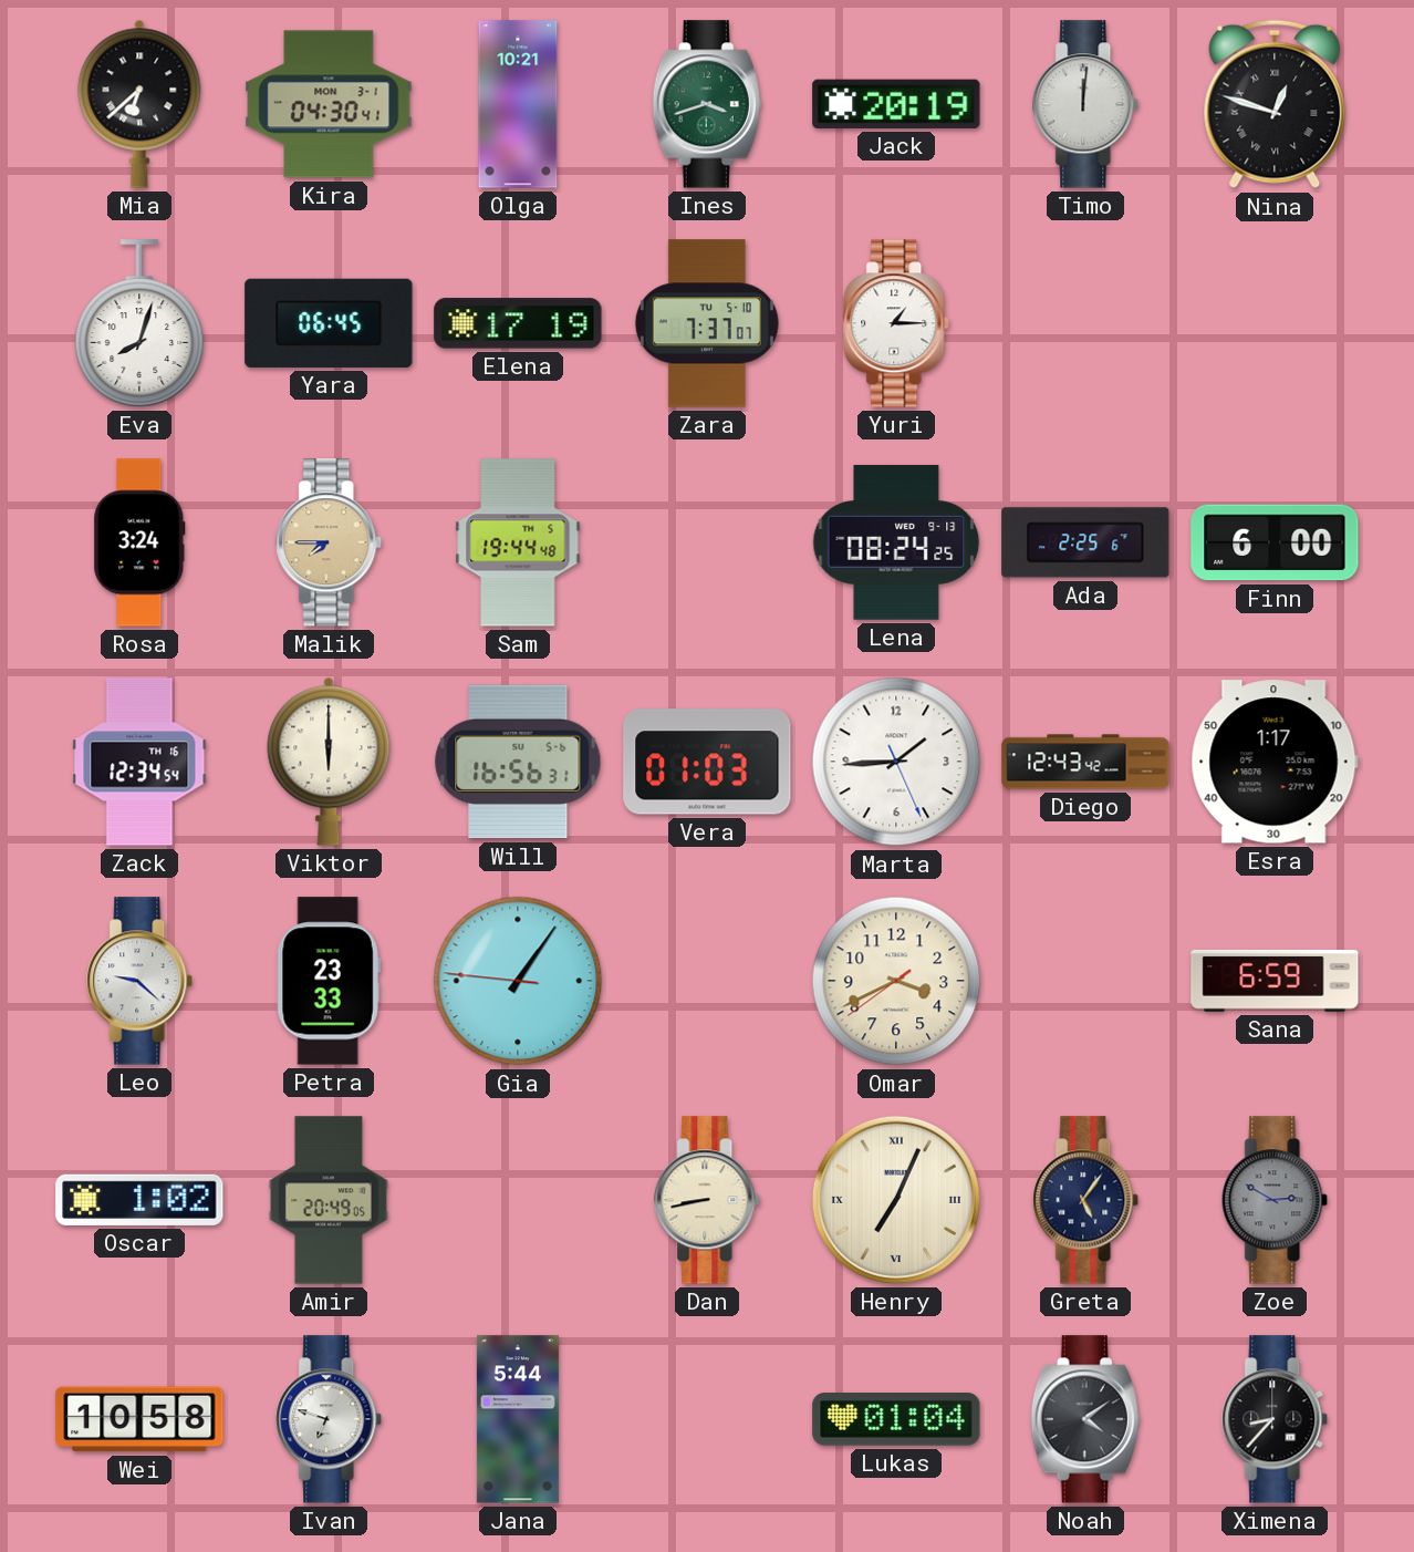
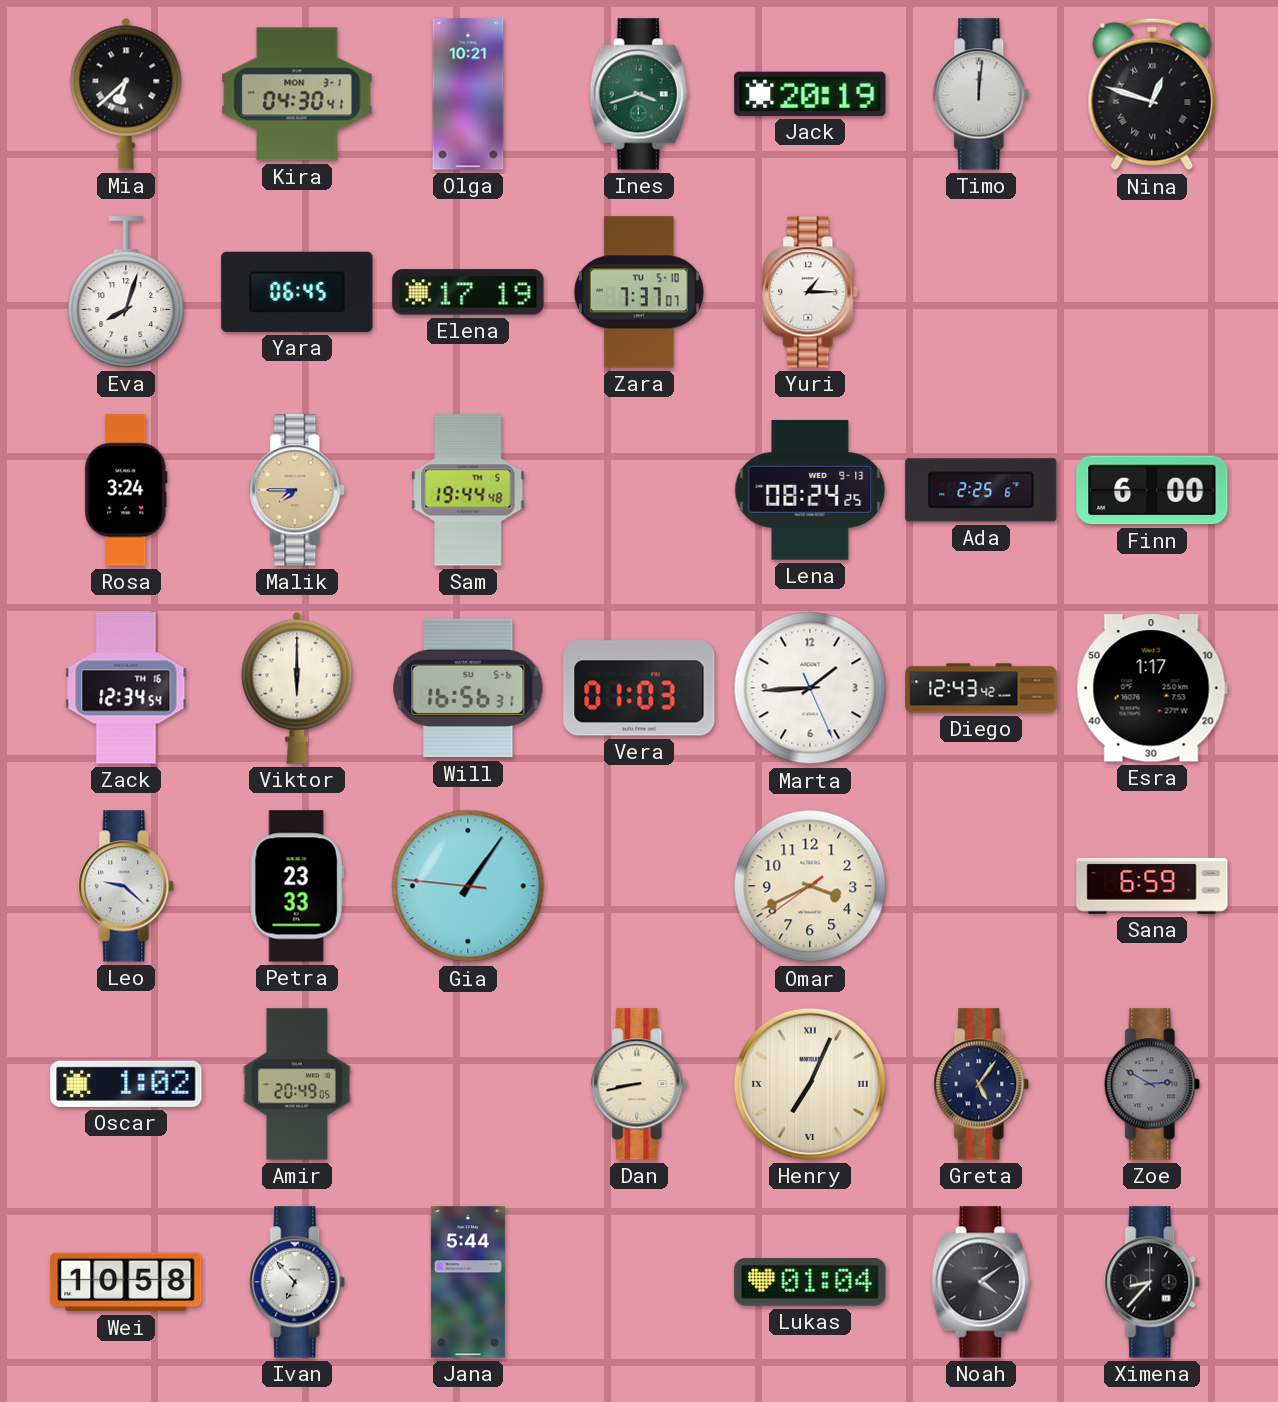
Ivan: 6:48 -> 6:53 (298, 1282)
